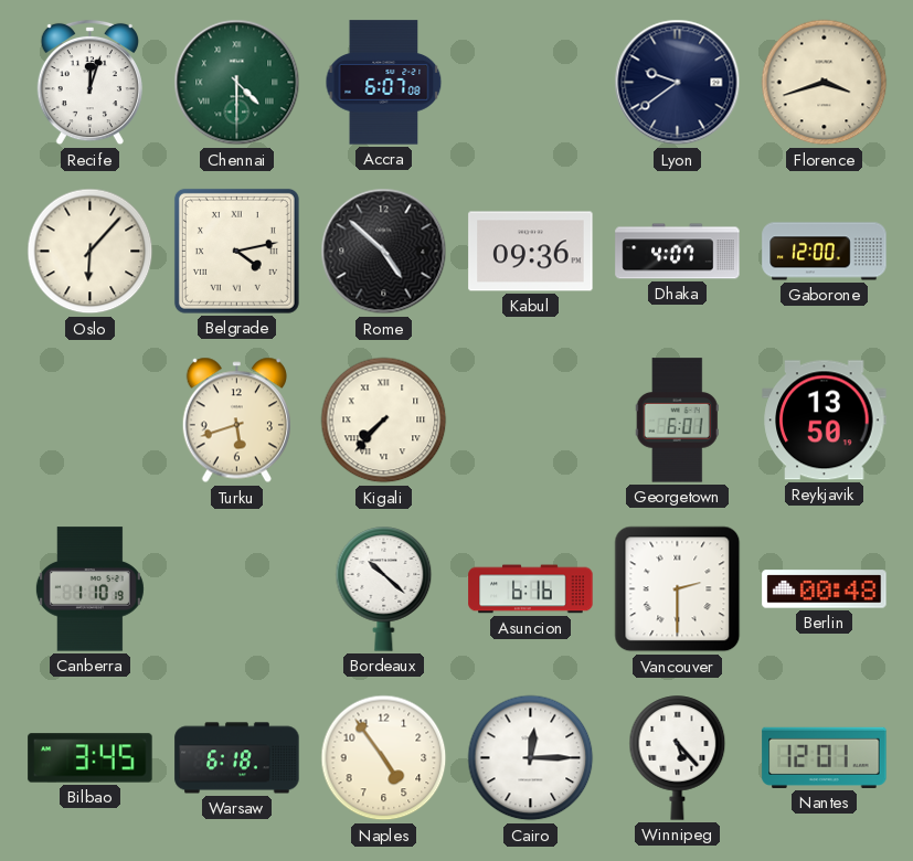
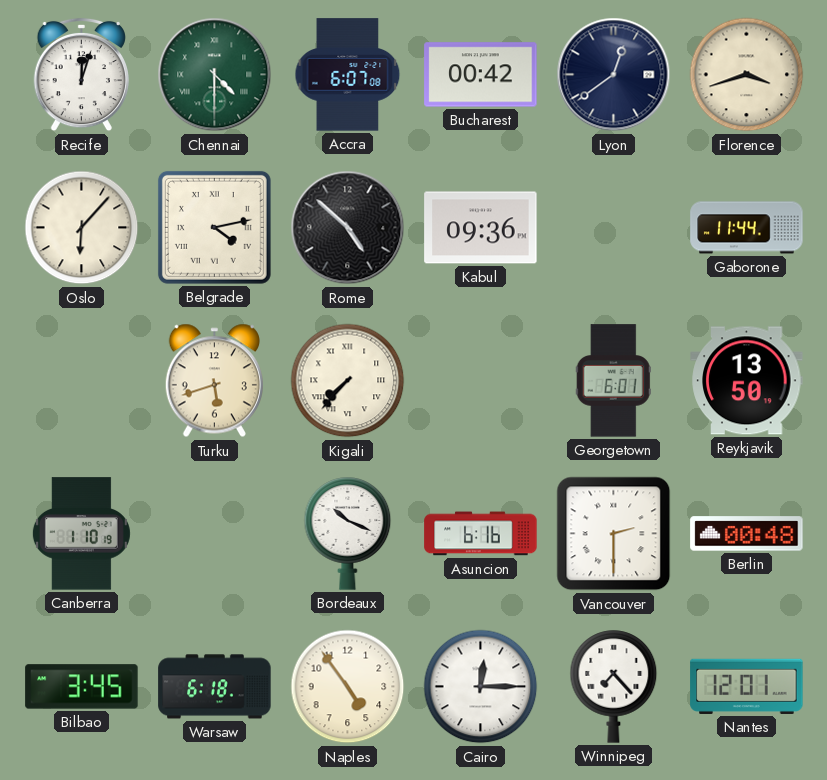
Bucharest: none -> 00:42 (481, 75)
Lyon: 9:39 -> 12:39 (614, 75)
Dhaka: 4:07 -> none (678, 252)
Gaborone: 12:00 -> 11:44 (747, 228)
Bordeaux: 10:22 -> 10:19 (348, 534)
Winnipeg: 5:23 -> 7:23 (614, 687)
